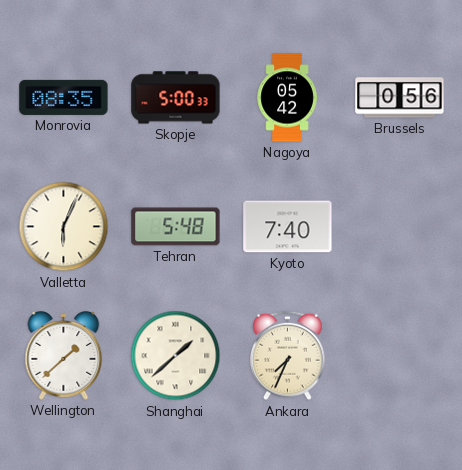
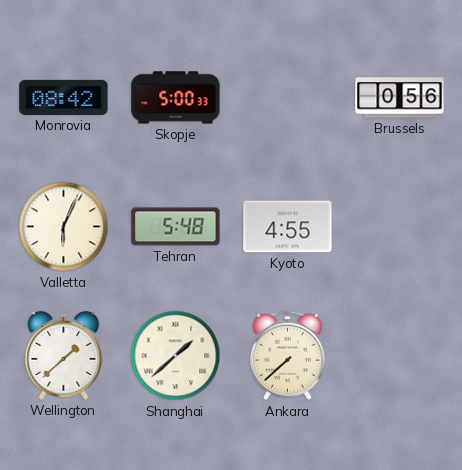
Monrovia: 08:35 -> 08:42 (64, 97)
Nagoya: 05:42 -> none (287, 98)
Kyoto: 7:40 -> 4:55 (288, 227)
Ankara: 7:34 -> 7:38 (288, 356)
